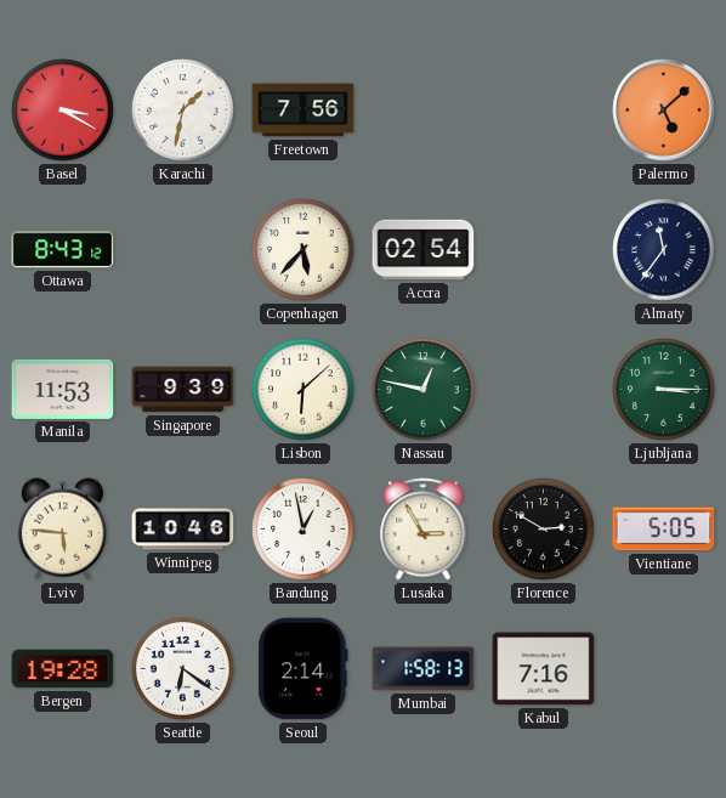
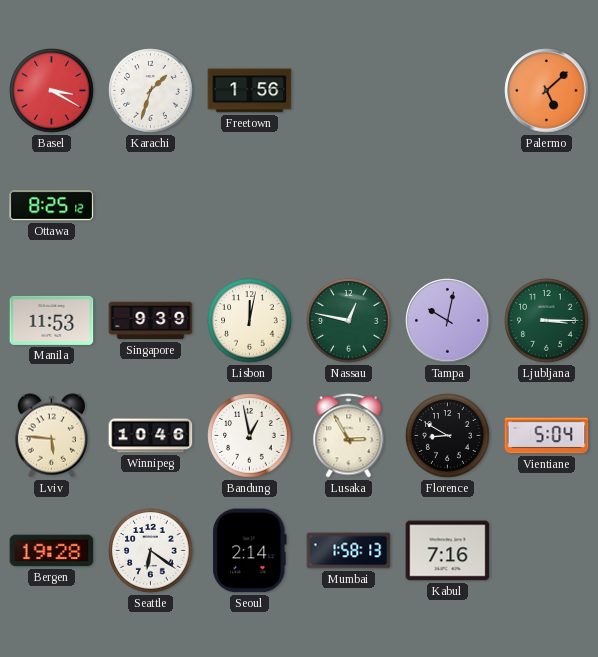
Karachi: 1:32 -> 1:33 (151, 91)
Freetown: 7:56 -> 1:56 (250, 91)
Ottawa: 8:43 -> 8:25 (52, 206)
Copenhagen: 5:37 -> none (304, 250)
Accra: 02:54 -> none (424, 250)
Almaty: 11:36 -> none (664, 250)
Lisbon: 6:08 -> 12:02 (250, 321)
Tampa: none -> 10:02 (448, 321)
Florence: 2:50 -> 8:50 (448, 436)
Vientiane: 5:05 -> 5:04 (547, 436)
